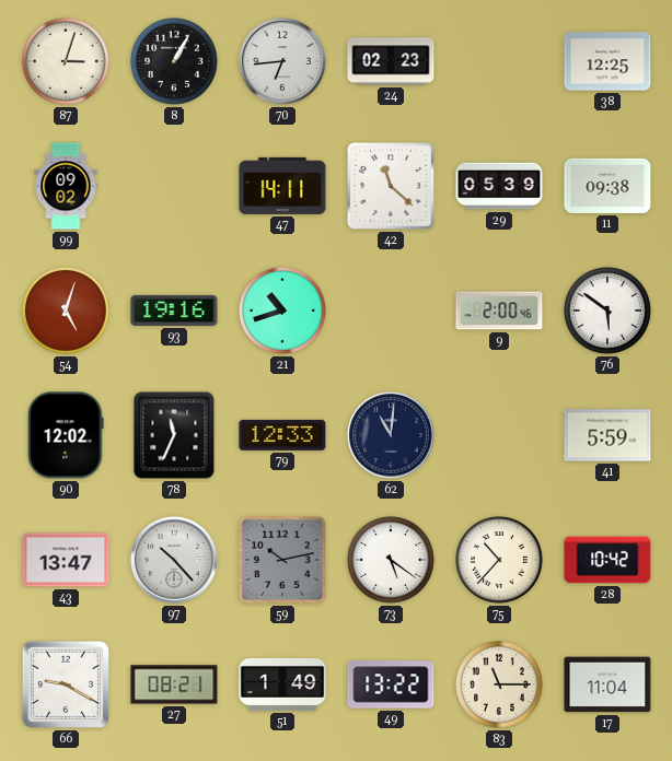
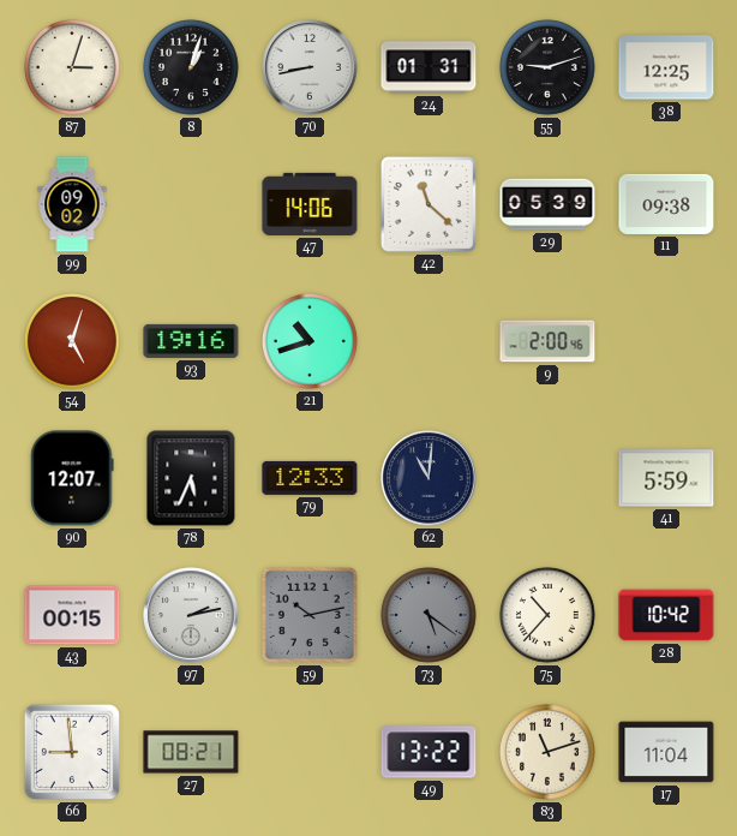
8: 1:05 -> 1:03 (191, 67)
70: 6:44 -> 8:43 (310, 67)
24: 02:23 -> 01:31 (429, 67)
55: none -> 9:12 (547, 67)
47: 14:11 -> 14:06 (310, 204)
76: 5:51 -> none (607, 311)
90: 12:02 -> 12:07 (72, 478)
78: 11:34 -> 5:34 (191, 478)
43: 13:47 -> 00:15 (72, 615)
97: 10:23 -> 2:13 (191, 615)
73 dial: white -> grey (429, 615)
66: 9:20 -> 8:59 (72, 752)
51: 1:49 -> none (282, 684)
83: 11:15 -> 11:12 (547, 752)
